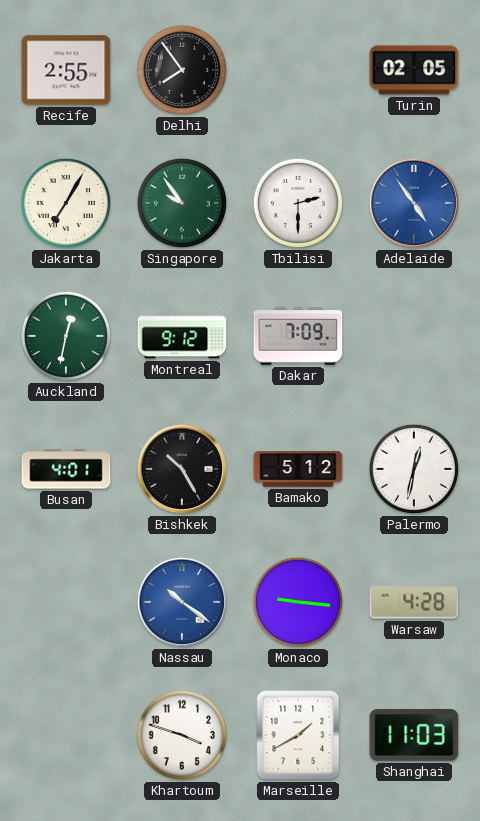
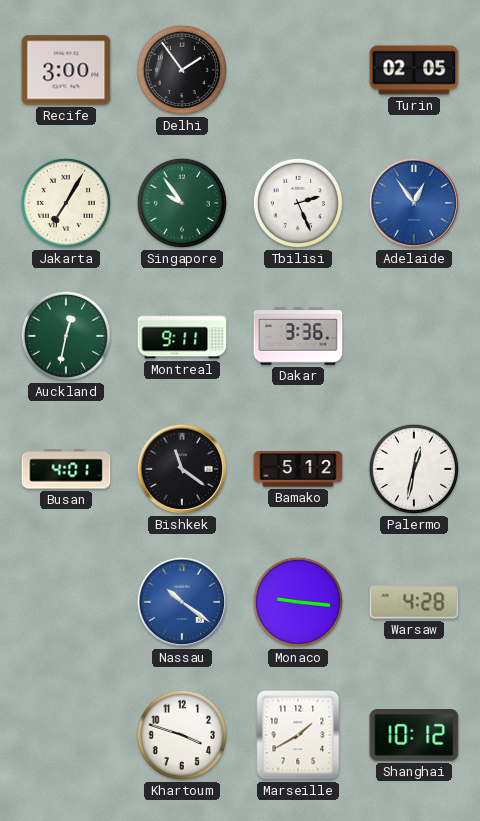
Recife: 2:55 -> 3:00 (66, 70)
Delhi: 7:54 -> 1:54 (182, 70)
Tbilisi: 2:30 -> 2:26 (298, 203)
Adelaide: 4:54 -> 12:54 (414, 203)
Montreal: 9:12 -> 9:11 (182, 336)
Dakar: 7:09 -> 3:36 (298, 336)
Bishkek: 10:25 -> 11:21 (182, 469)
Shanghai: 11:03 -> 10:12 (414, 736)
